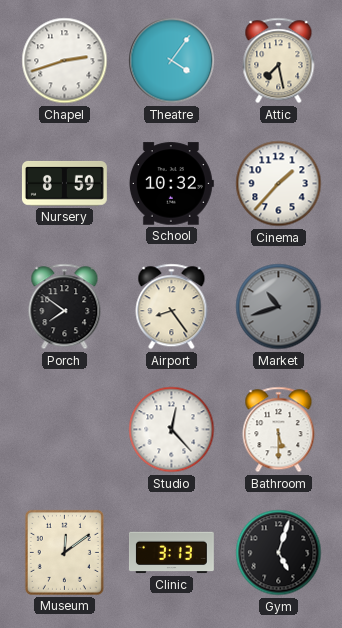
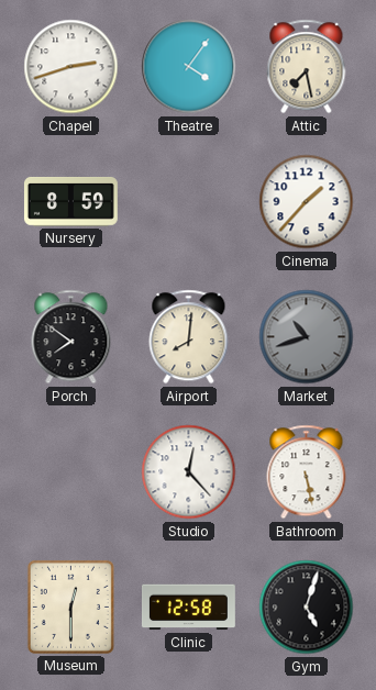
School: 10:32 -> none (171, 184)
Airport: 8:24 -> 8:01 (189, 337)
Bathroom: 5:30 -> 5:28 (307, 472)
Museum: 12:09 -> 12:30 (70, 606)
Clinic: 3:13 -> 12:58 (188, 608)
